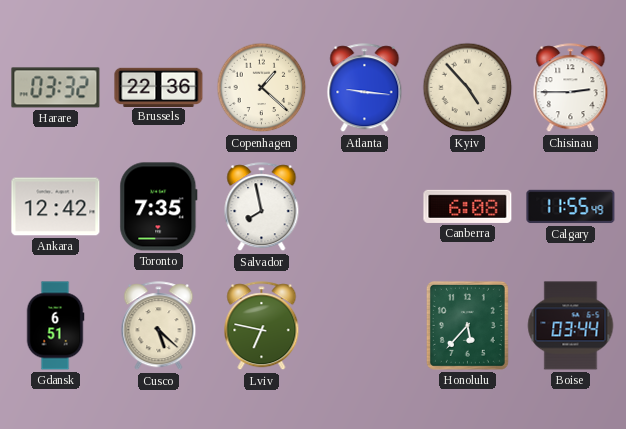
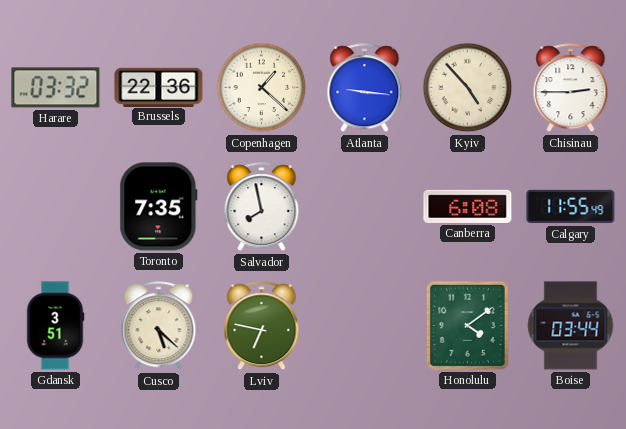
Ankara: 12:42 -> none (56, 207)
Gdansk: 6:51 -> 3:51 (55, 326)
Honolulu: 5:37 -> 4:09 (467, 325)
